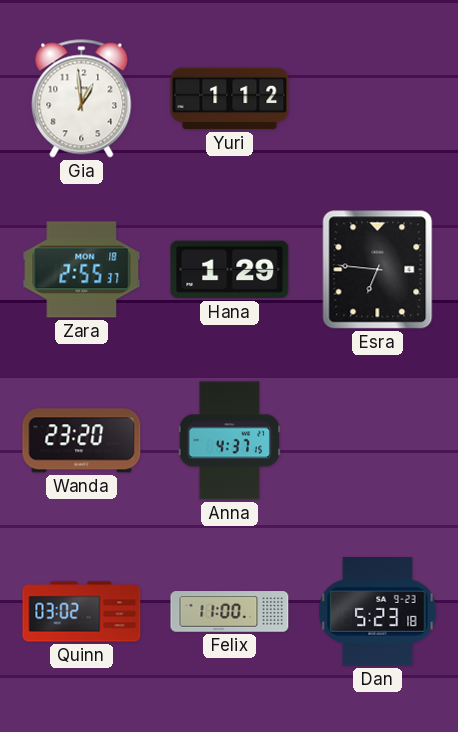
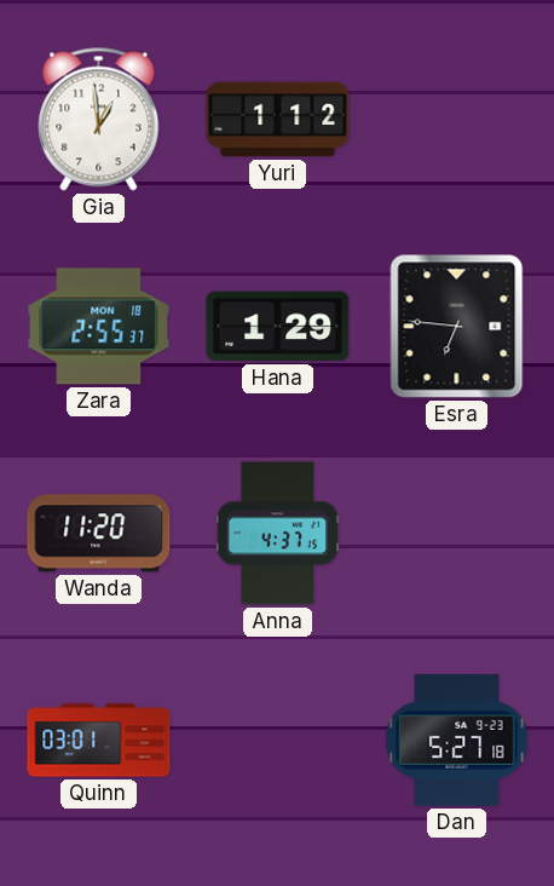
Wanda: 23:20 -> 11:20 (99, 534)
Quinn: 03:02 -> 03:01 (99, 741)
Felix: 11:00 -> none (230, 612)
Dan: 5:23 -> 5:27 (457, 741)
